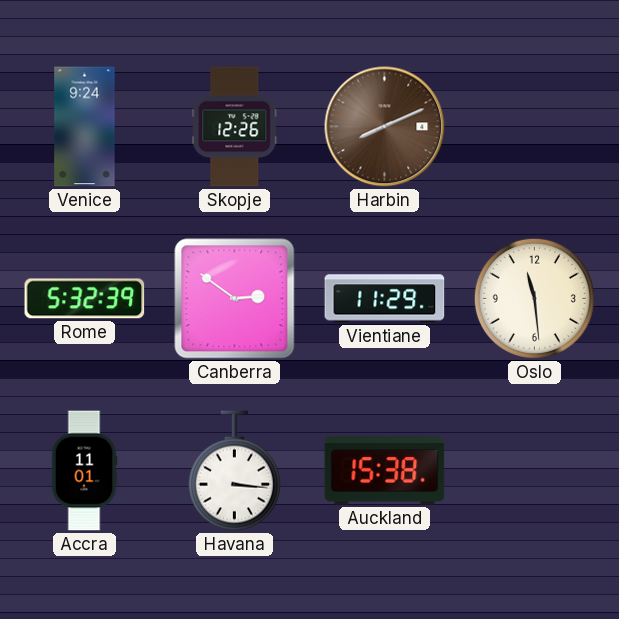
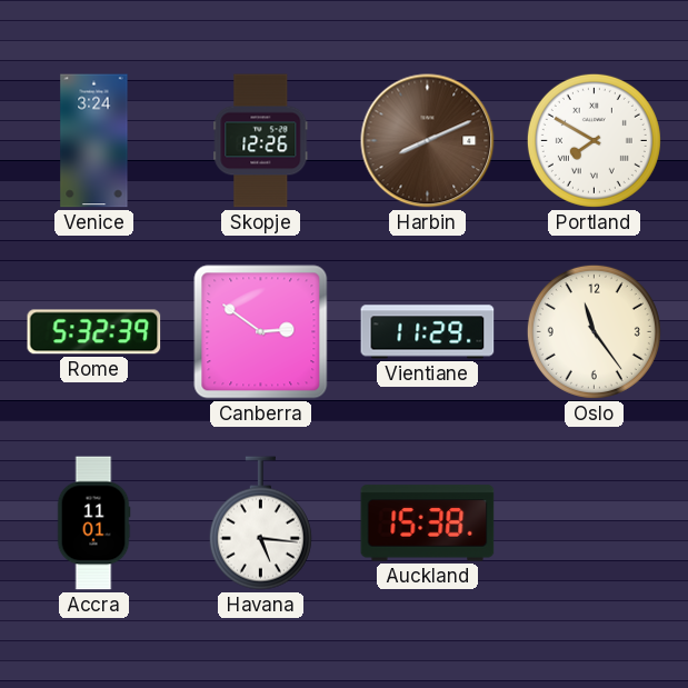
Venice: 9:24 -> 3:24 (94, 141)
Portland: none -> 7:50 (594, 140)
Oslo: 11:29 -> 11:24 (594, 331)
Havana: 3:16 -> 5:16 (260, 524)
